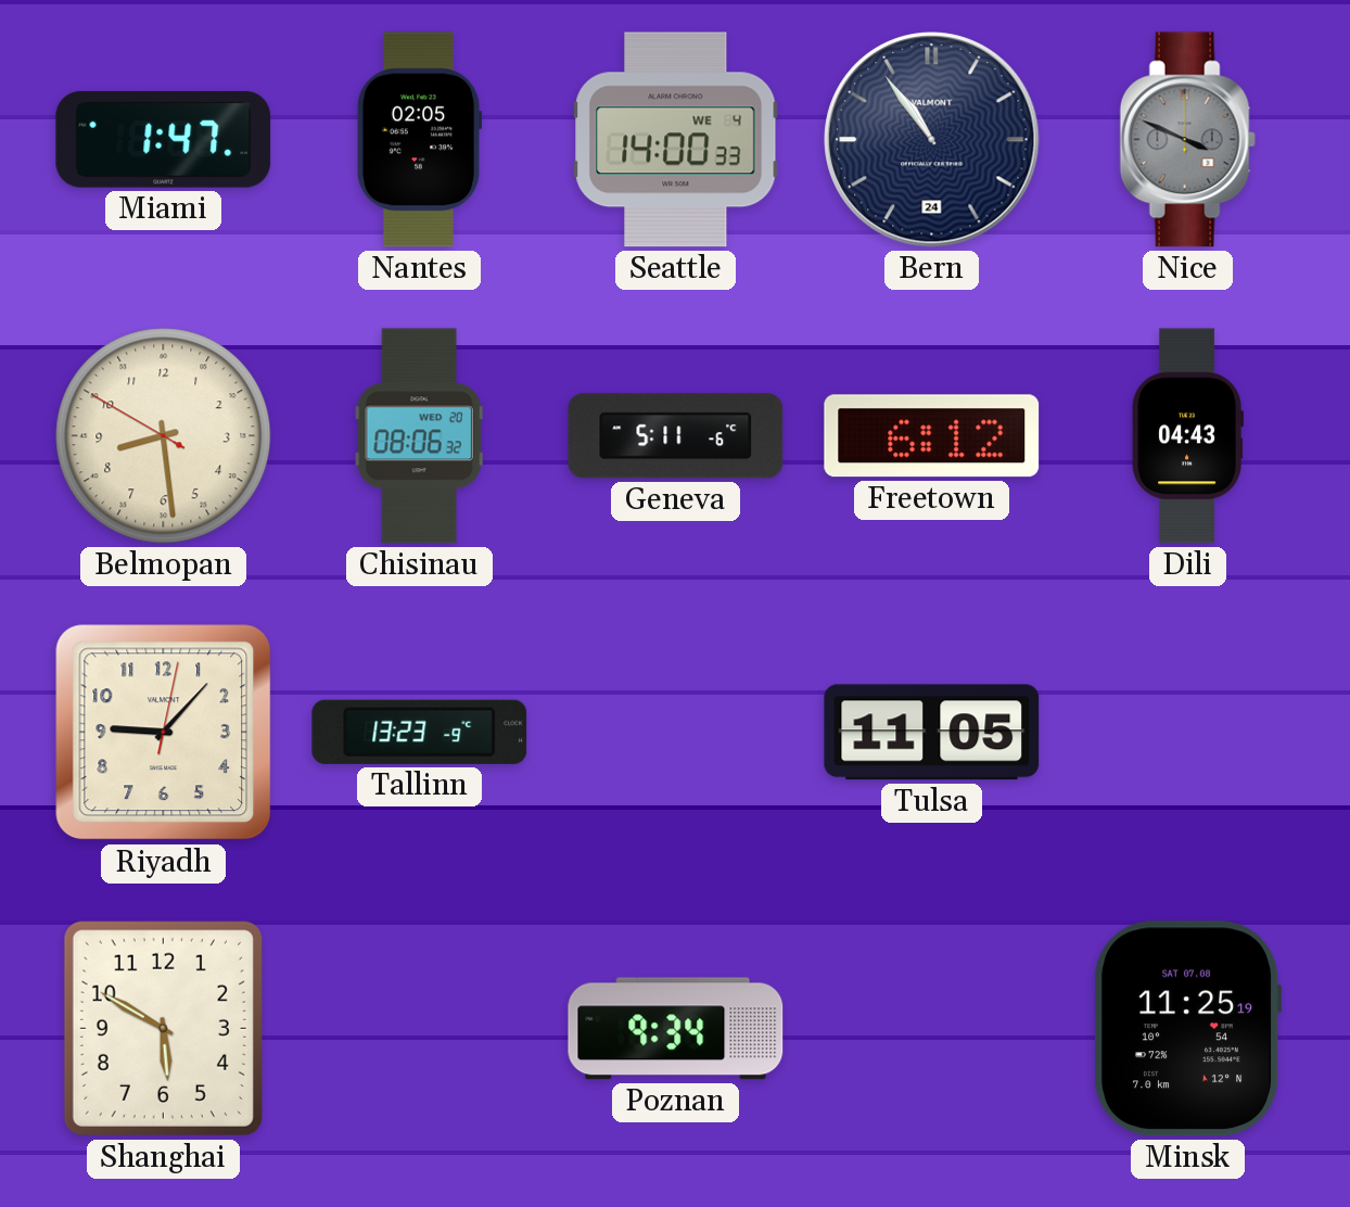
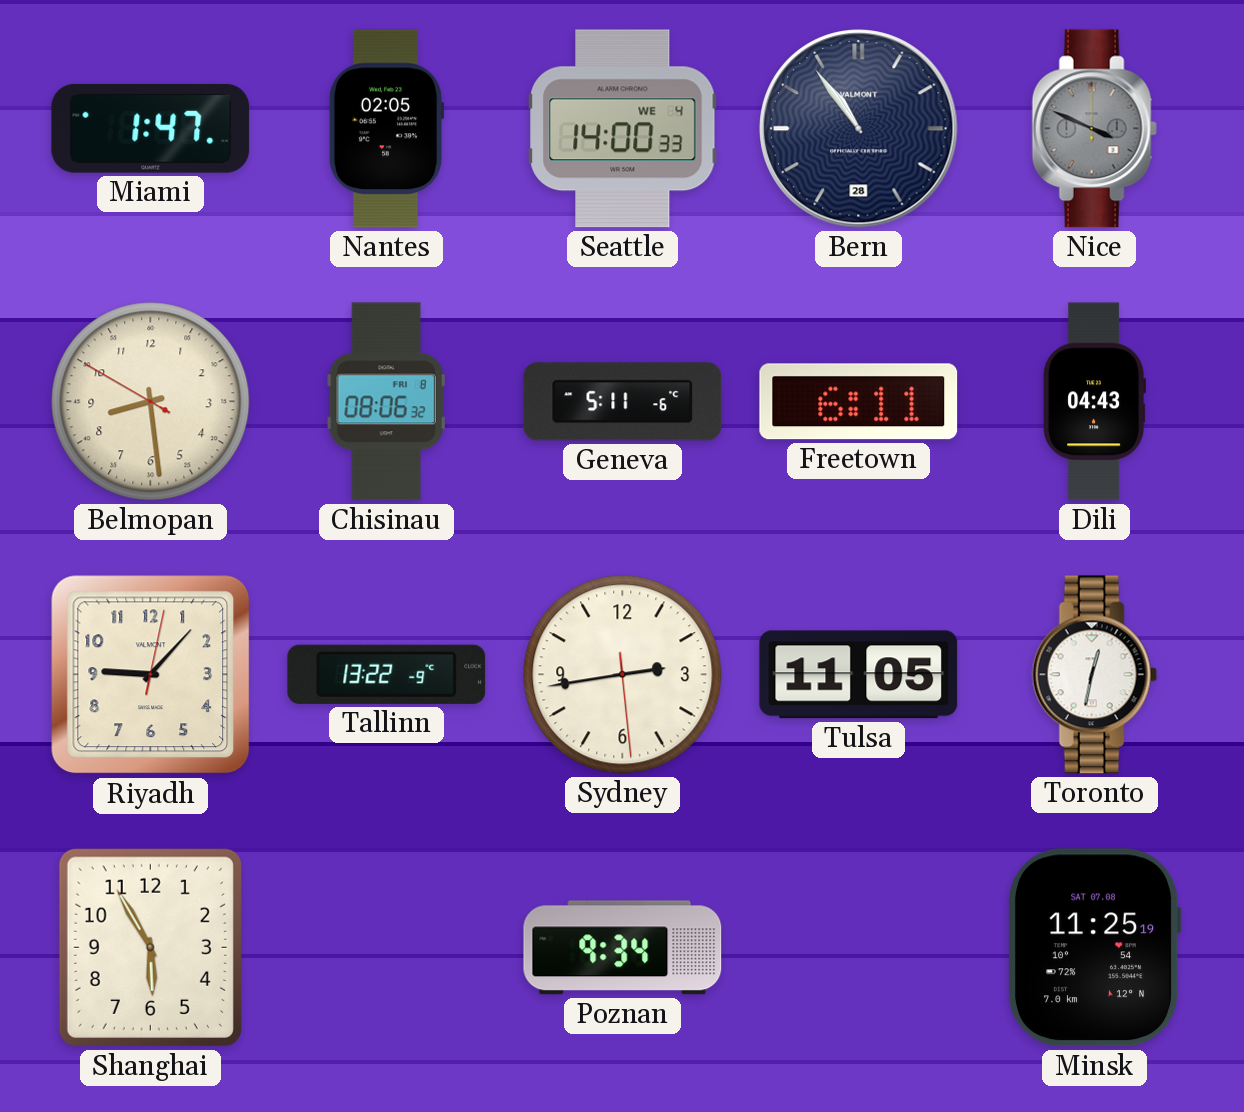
Bern date: 24 -> 28 (859, 129)
Chisinau date: WED 20 -> FRI 8 (386, 402)
Freetown: 6:12 -> 6:11 (859, 402)
Tallinn: 13:23 -> 13:22 (387, 674)
Sydney: none -> 2:43 (623, 675)
Toronto: none -> 12:32 (1094, 675)
Shanghai: 5:50 -> 5:55 (150, 947)
